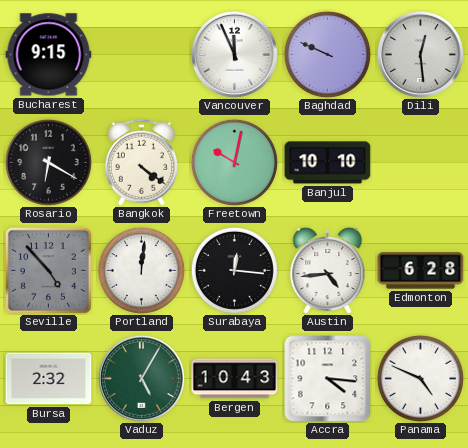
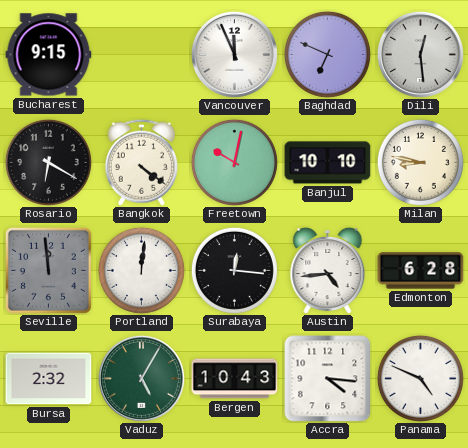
Baghdad: 9:49 -> 6:49 (327, 54)
Milan: none -> 8:47 (420, 162)
Seville: 4:53 -> 11:59 (48, 270)
